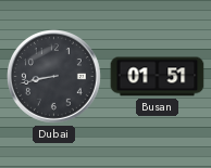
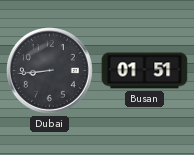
Dubai: 8:43 -> 8:44 (50, 71)
